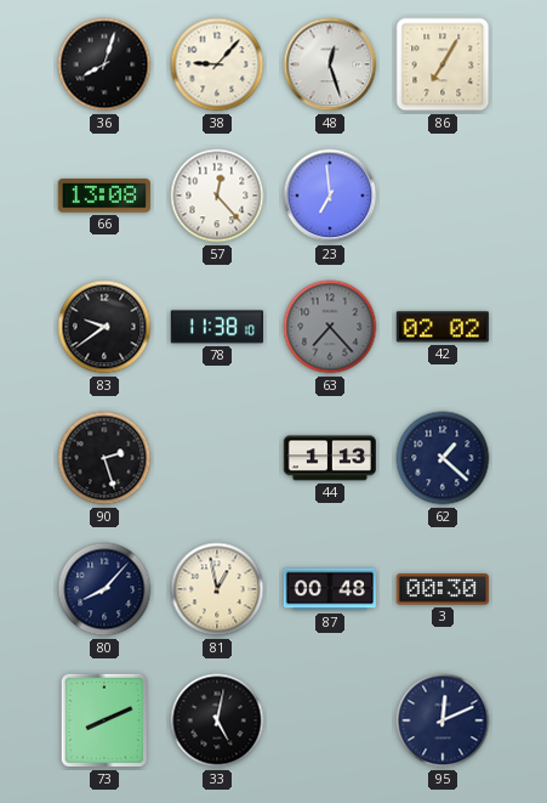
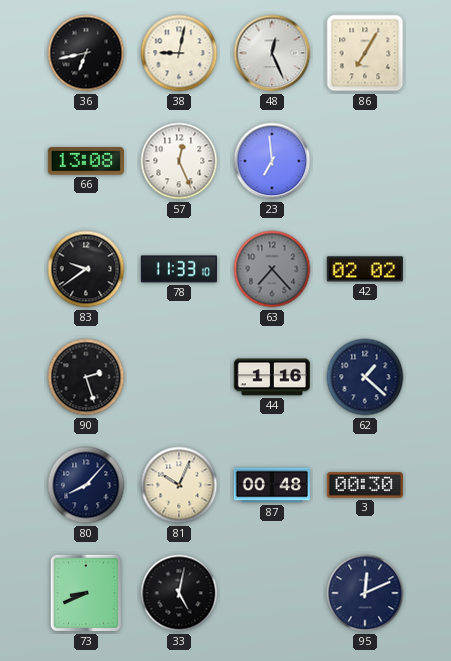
36: 8:03 -> 6:43 (86, 53)
38: 9:07 -> 9:02 (179, 53)
48: 12:27 -> 12:26 (272, 53)
57: 12:23 -> 12:26 (179, 161)
78: 11:38 -> 11:33 (179, 269)
44: 1:13 -> 1:16 (272, 377)
81: 12:58 -> 10:04 (179, 485)
73: 8:11 -> 8:41 (86, 593)
